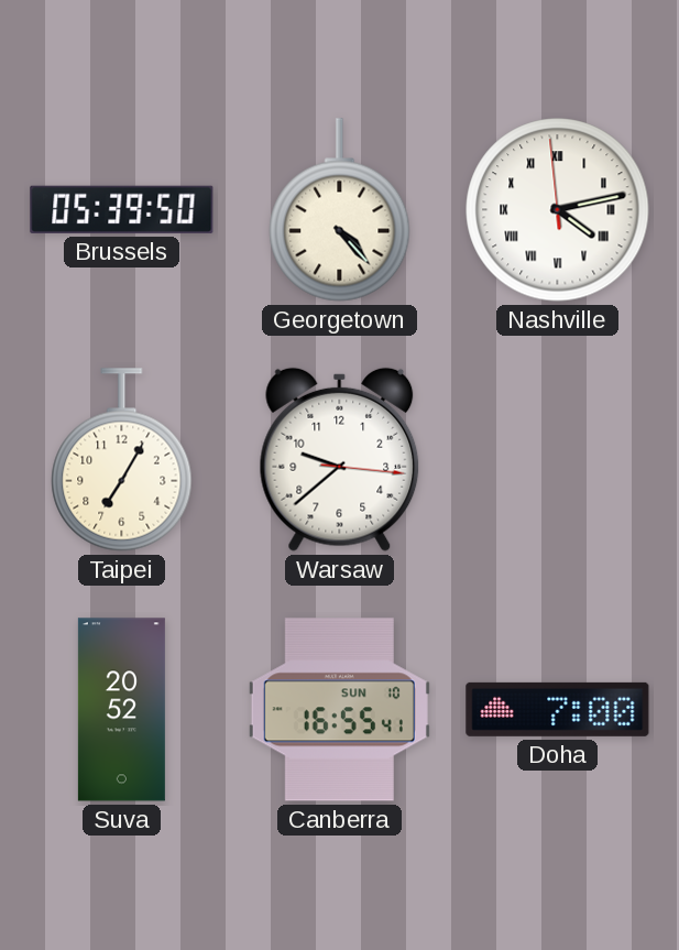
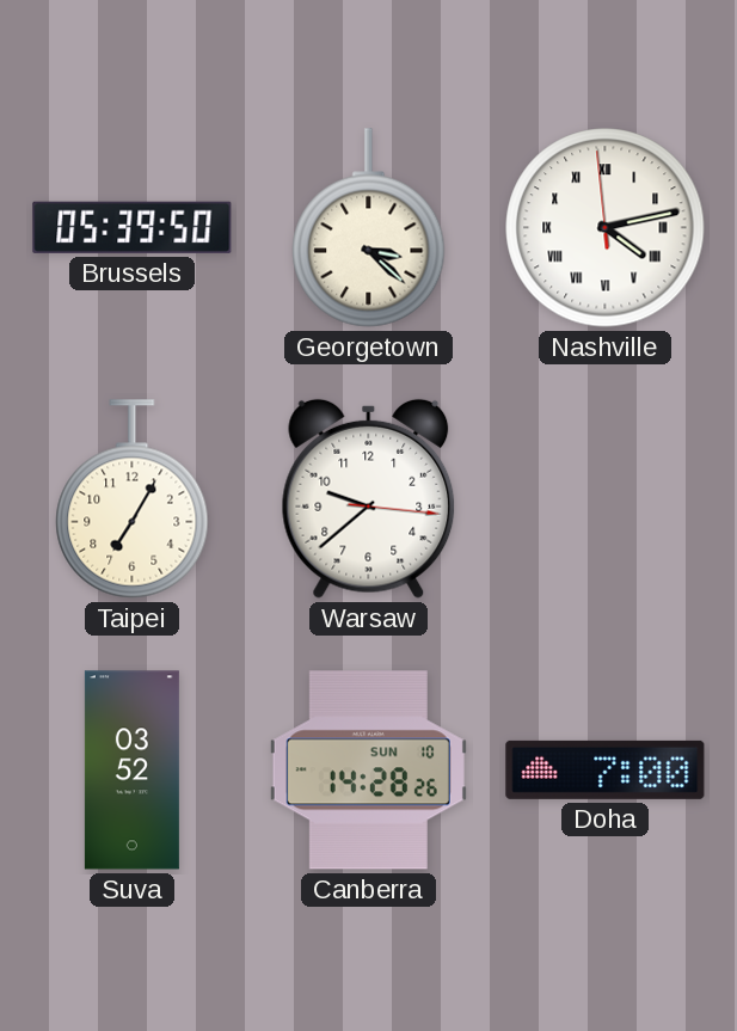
Georgetown: 4:23 -> 3:22 (369, 228)
Suva: 20:52 -> 03:52 (131, 771)
Canberra: 16:55 -> 14:28 (368, 771)
